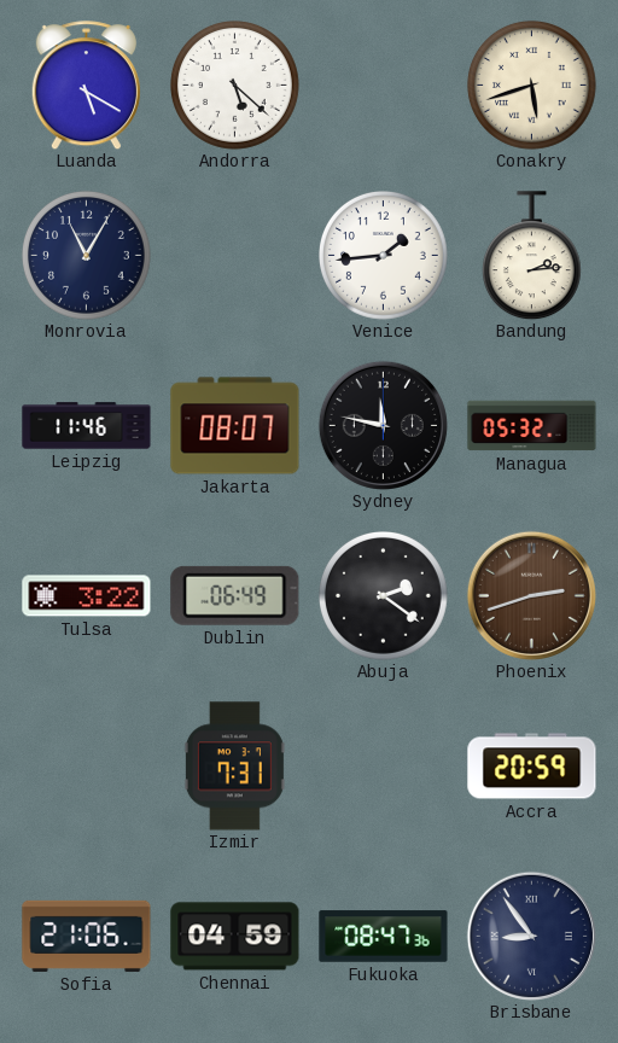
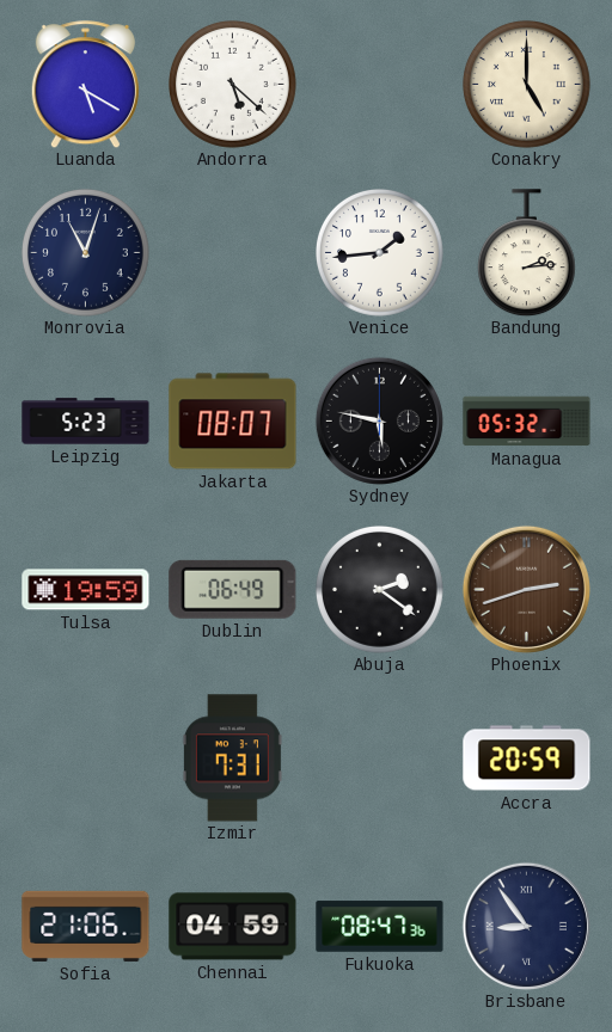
Conakry: 5:42 -> 5:00 (527, 85)
Monrovia: 11:05 -> 11:03 (86, 253)
Leipzig: 11:46 -> 5:23 (86, 422)
Sydney: 11:47 -> 5:47 (379, 420)
Tulsa: 3:22 -> 19:59 (86, 590)
